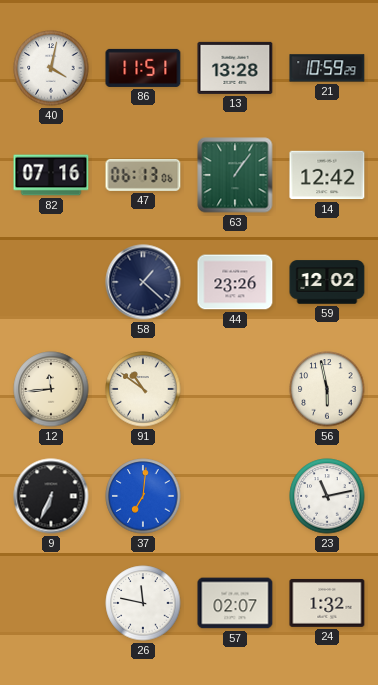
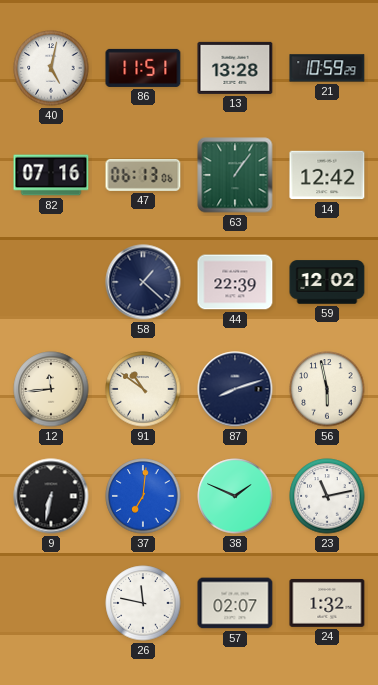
40: 4:02 -> 5:02 (51, 68)
44: 23:26 -> 22:39 (235, 282)
87: none -> 8:12 (235, 389)
9: 6:34 -> 6:32 (51, 496)
38: none -> 1:49 (235, 496)
